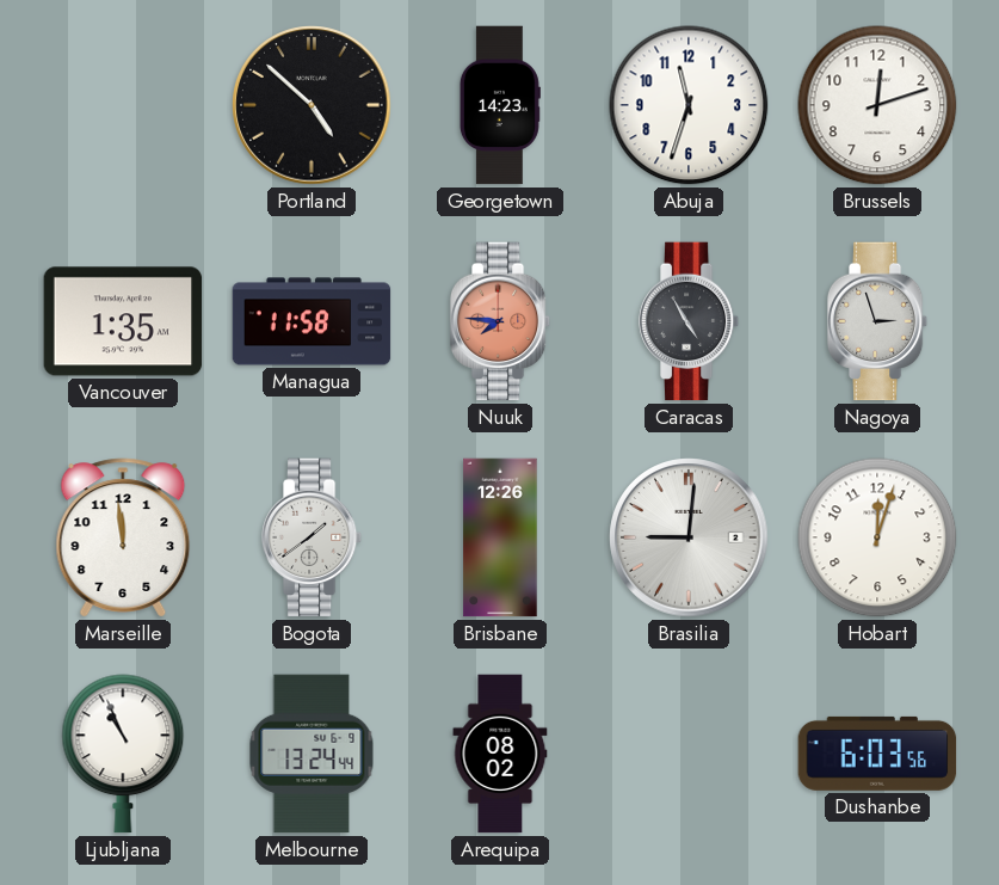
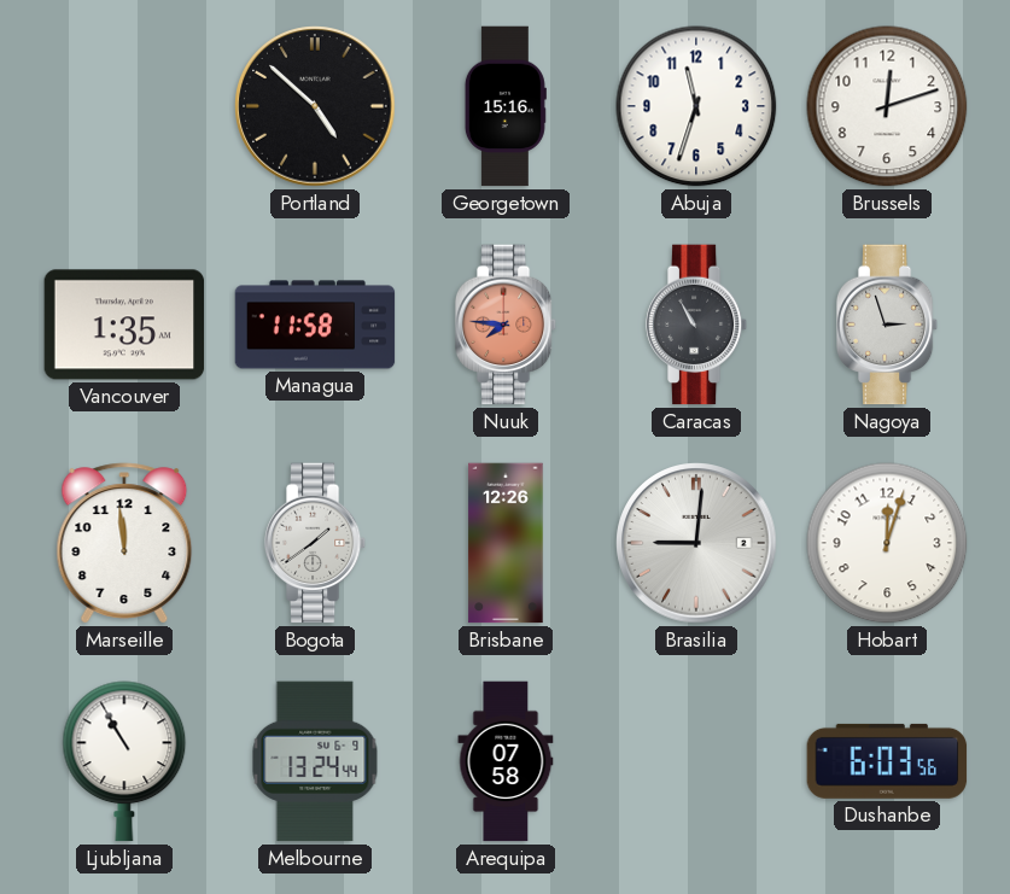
Georgetown: 14:23 -> 15:16 (506, 106)
Caracas: 4:55 -> 10:55 (696, 325)
Ljubljana: 10:56 -> 10:55 (124, 761)
Arequipa: 08:02 -> 07:58 (506, 761)
